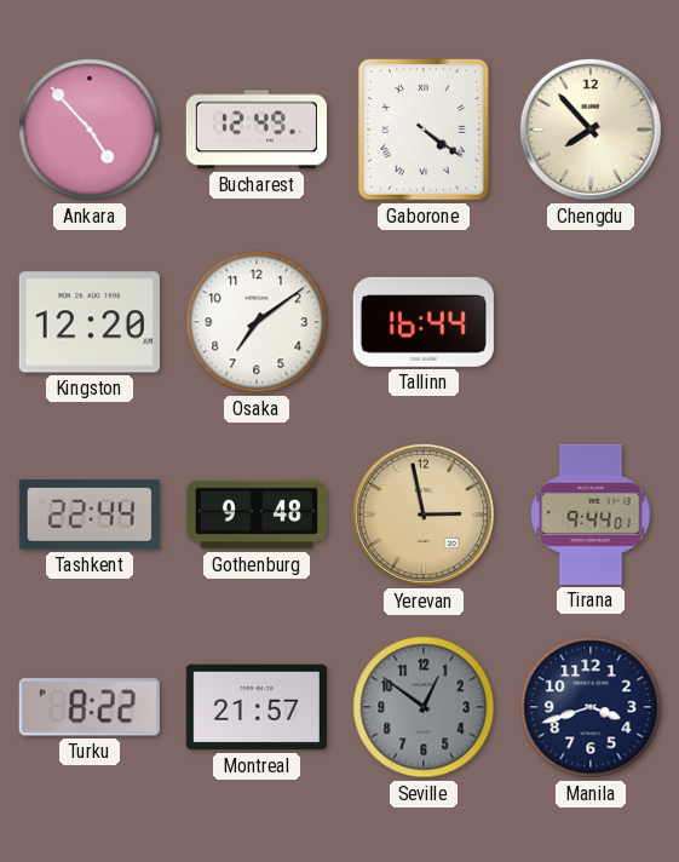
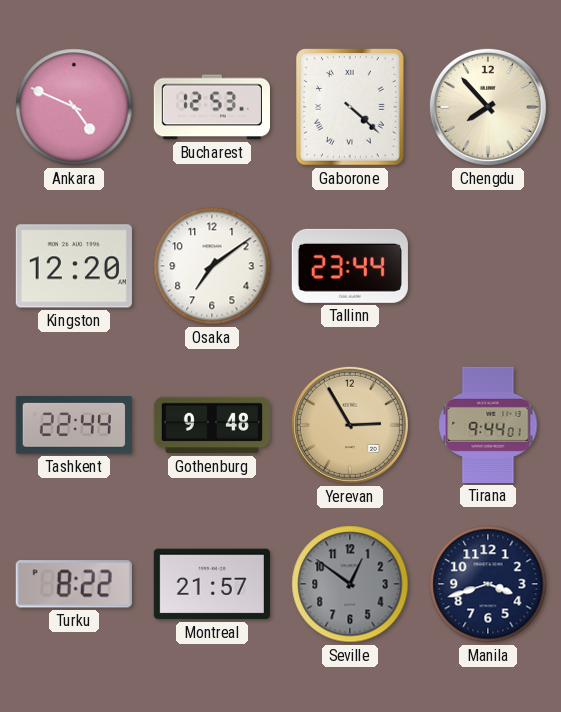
Ankara: 4:53 -> 4:49 (74, 107)
Bucharest: 12:49 -> 12:53 (212, 107)
Gaborone: 4:21 -> 4:22 (351, 108)
Tallinn: 16:44 -> 23:44 (350, 266)
Yerevan: 2:58 -> 2:55 (350, 425)
